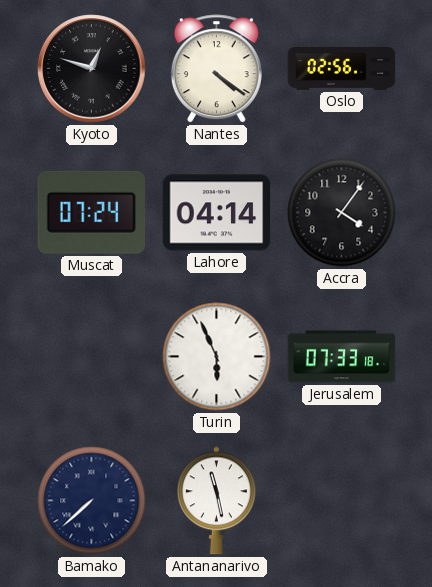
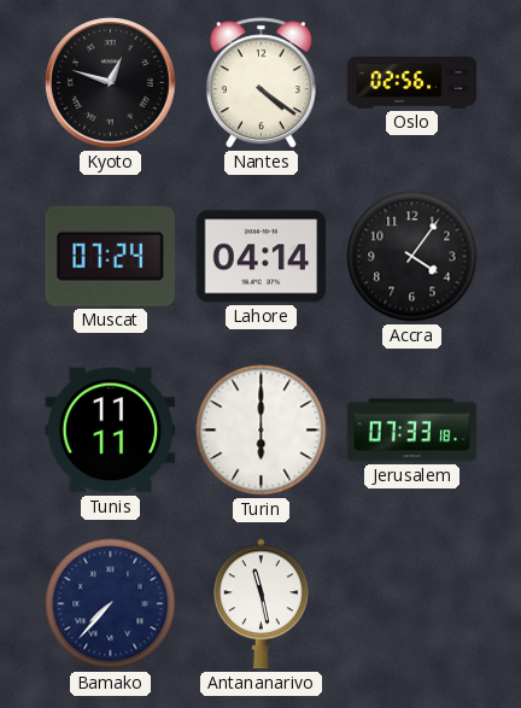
Tunis: none -> 11:11 (111, 431)
Turin: 5:56 -> 6:00 (262, 431)
Bamako: 7:38 -> 7:37 (111, 604)
